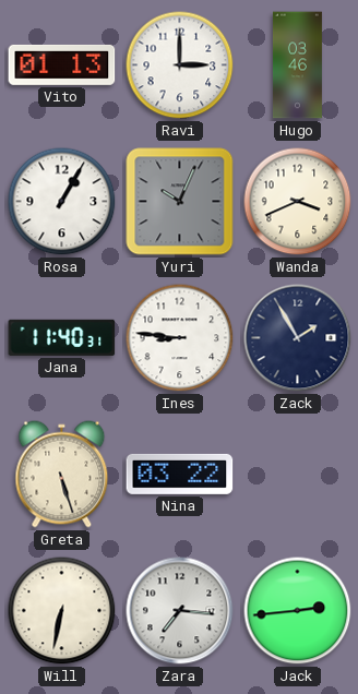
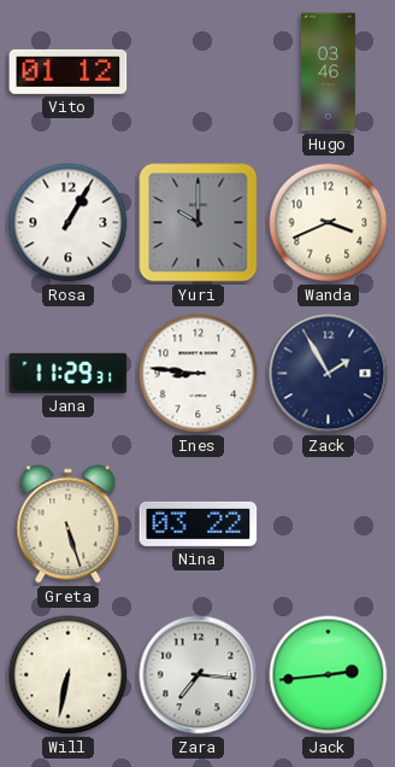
Vito: 01:13 -> 01:12 (69, 71)
Ravi: 3:00 -> none (180, 65)
Yuri: 10:04 -> 10:00 (199, 223)
Jana: 11:40 -> 11:29 (69, 373)
